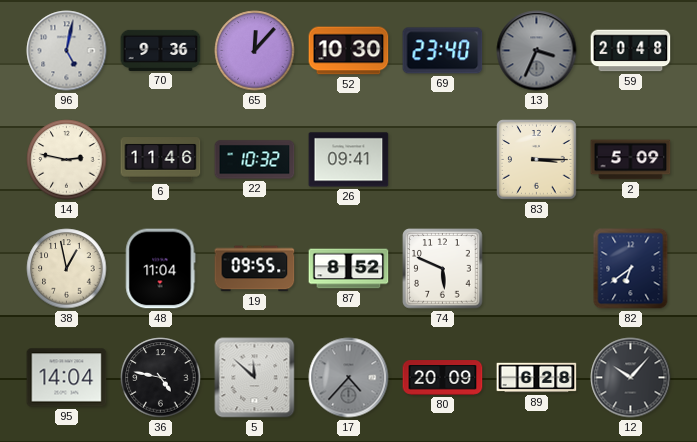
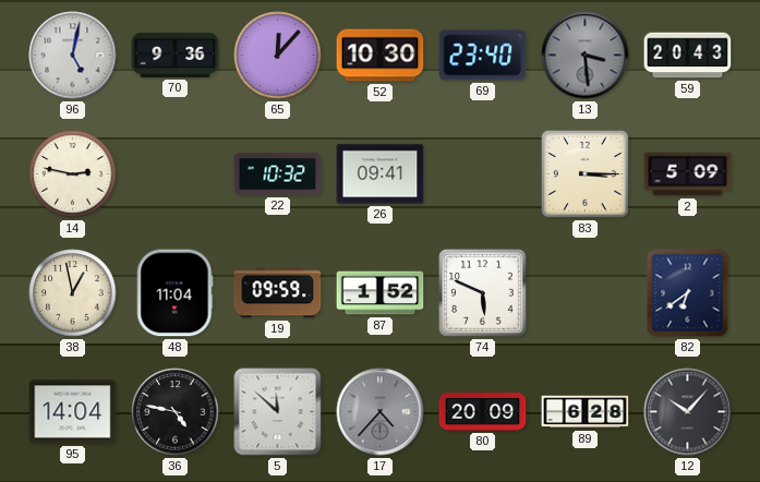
13: 3:34 -> 3:29 (586, 56)
59: 20:48 -> 20:43 (688, 56)
6: 11:46 -> none (161, 160)
19: 09:55 -> 09:59 (278, 293)
87: 8:52 -> 1:52 (381, 293)
